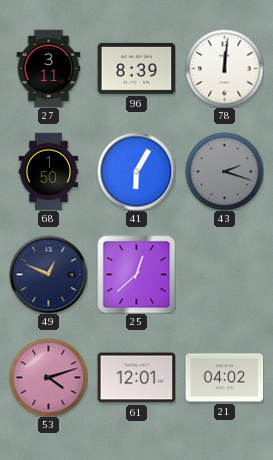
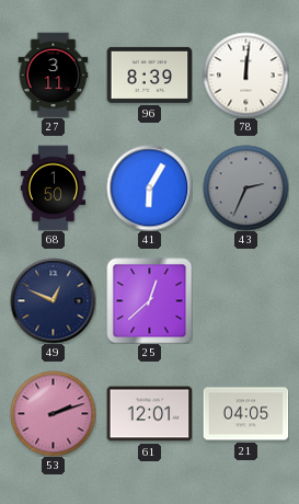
43: 2:18 -> 2:34 (245, 187)
53: 4:12 -> 2:12 (53, 413)
21: 04:02 -> 04:05 (245, 414)
